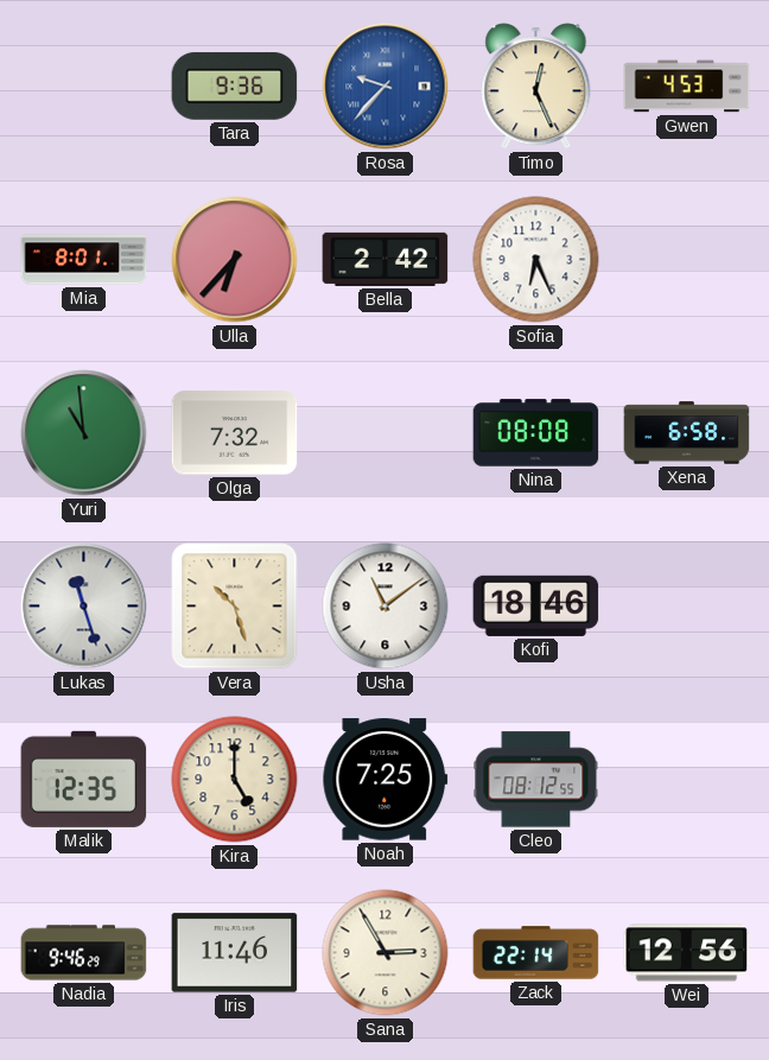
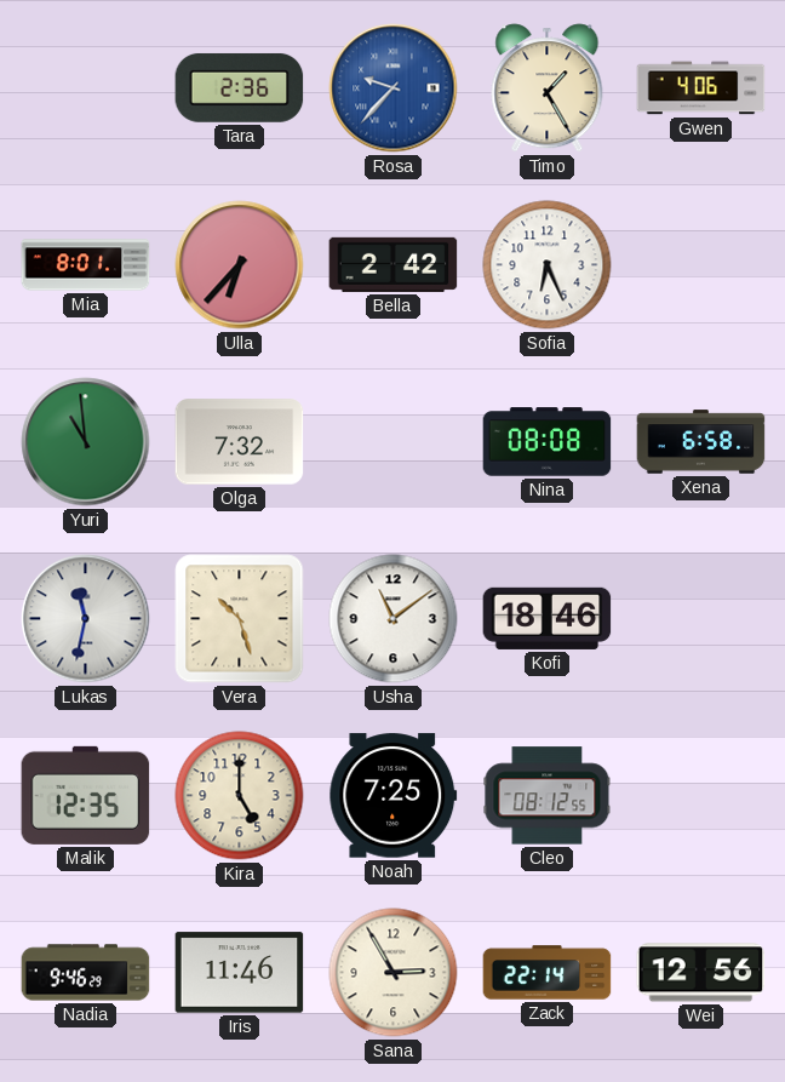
Tara: 9:36 -> 2:36 (240, 87)
Timo: 12:26 -> 1:25 (548, 88)
Gwen: 4:53 -> 4:06 (701, 88)
Lukas: 11:27 -> 11:32 (86, 619)
